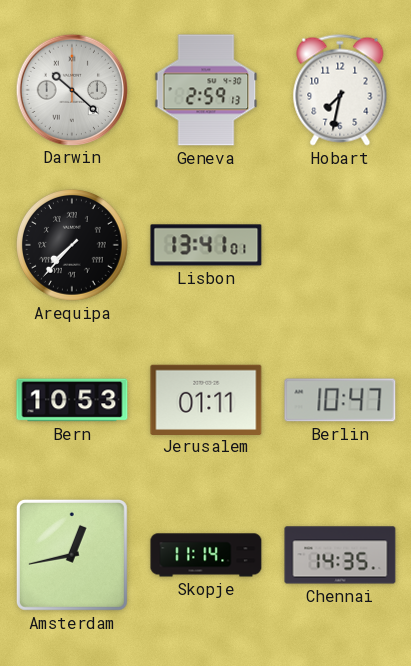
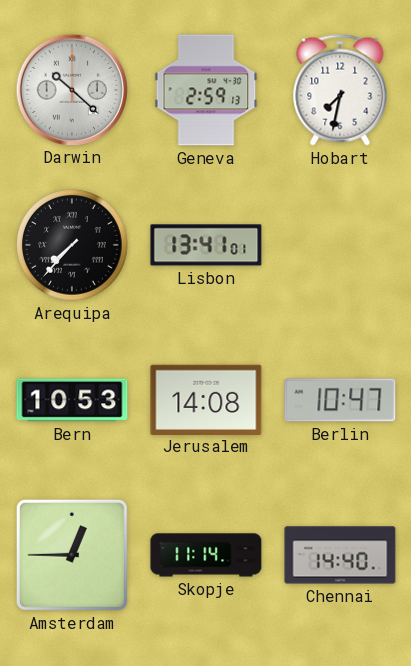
Jerusalem: 01:11 -> 14:08 (206, 399)
Amsterdam: 12:43 -> 12:45 (72, 555)
Chennai: 14:35 -> 14:40 (340, 555)
